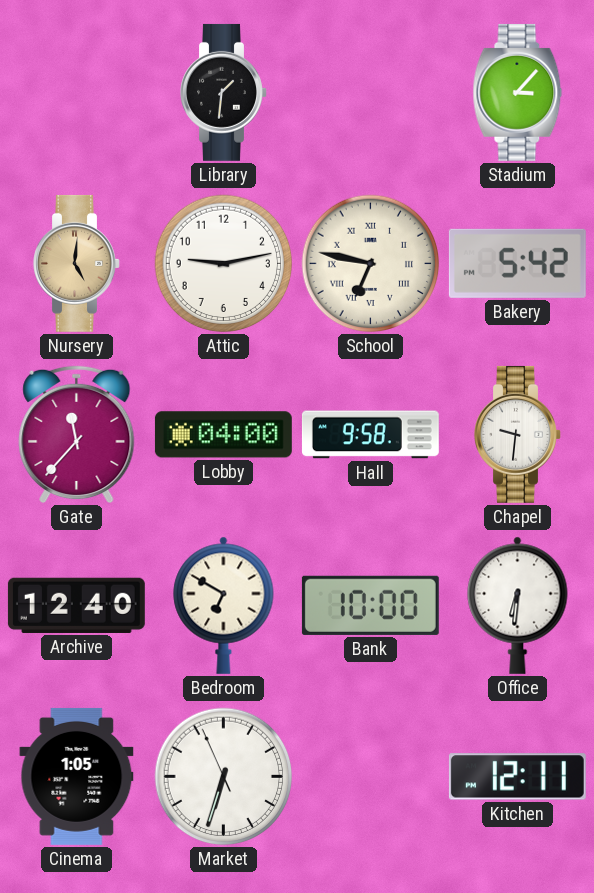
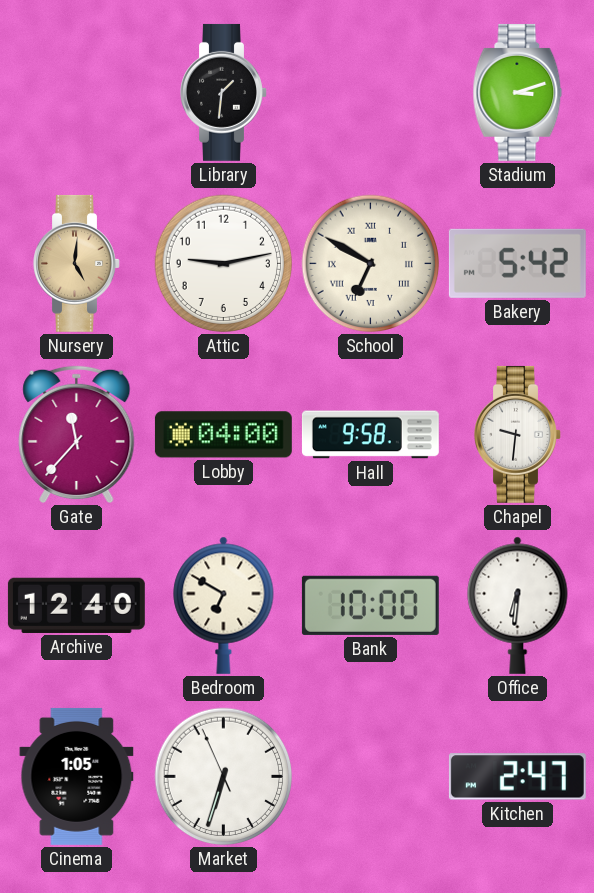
Stadium: 3:07 -> 3:12 (518, 92)
School: 6:47 -> 6:50 (371, 264)
Kitchen: 12:11 -> 2:47 (517, 777)
